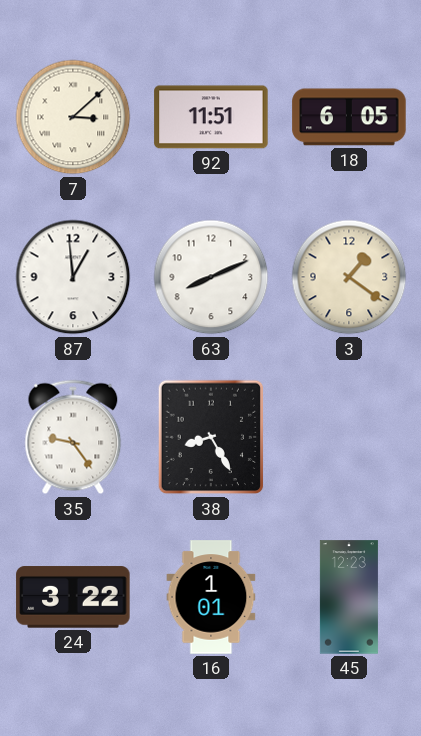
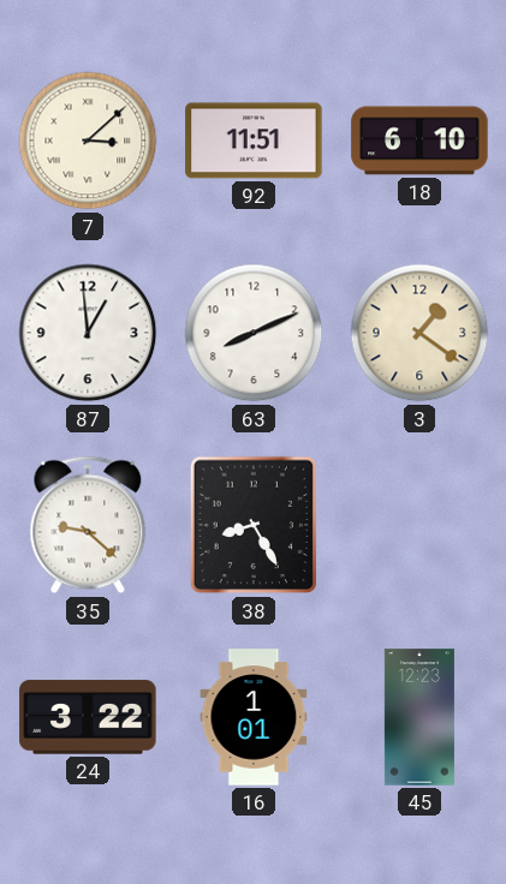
18: 6:05 -> 6:10 (419, 141)
35: 9:24 -> 9:22 (88, 525)
